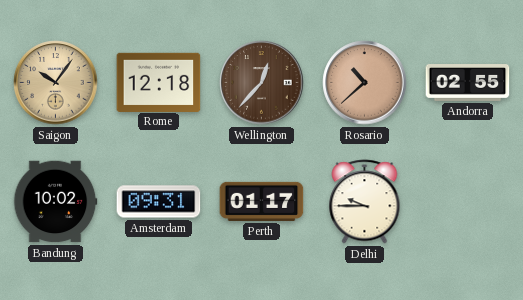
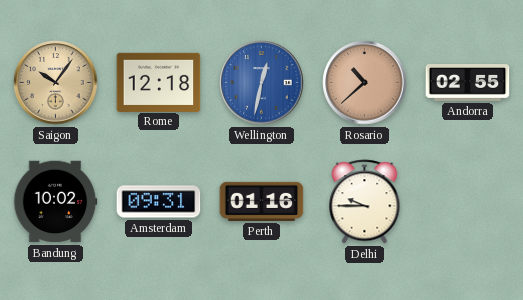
Wellington: 12:37 -> 12:32 (262, 83)
Wellington dial: brown -> blue (262, 83)
Perth: 01:17 -> 01:16 (262, 201)
